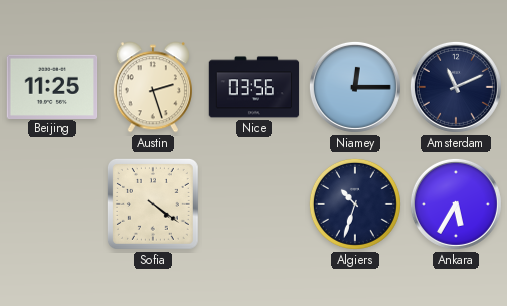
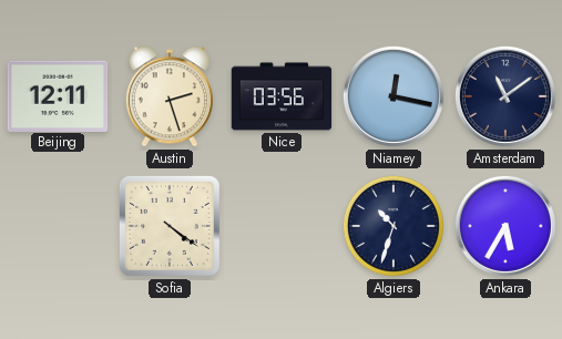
Beijing: 11:25 -> 12:11 (58, 95)
Niamey: 12:15 -> 12:17 (394, 96)
Amsterdam: 11:11 -> 11:09 (505, 96)
